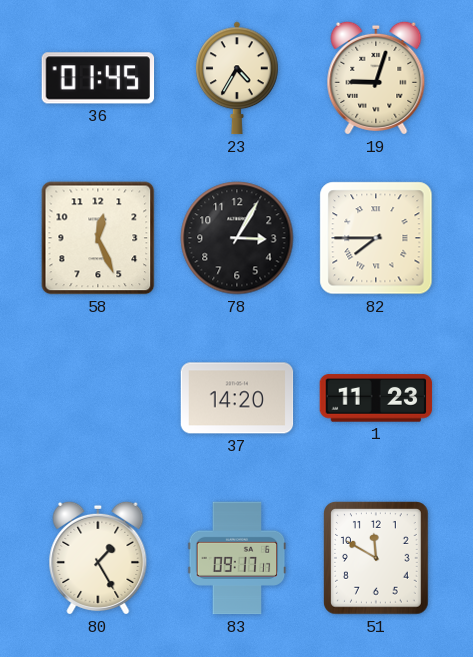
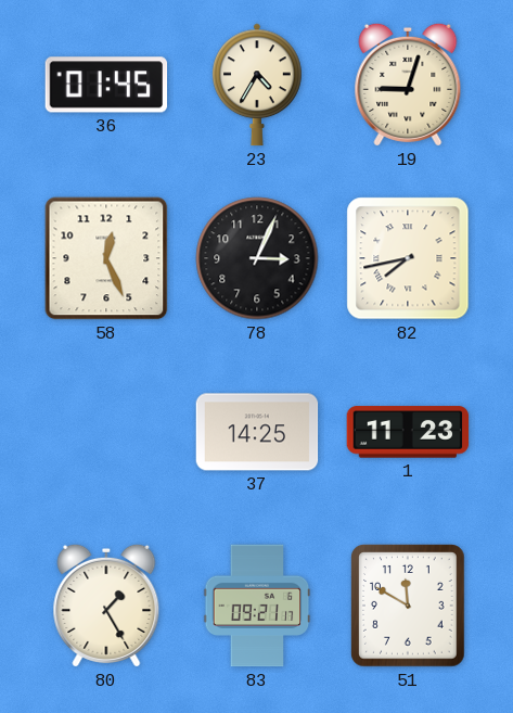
78: 3:05 -> 3:04 (257, 258)
82: 7:45 -> 7:43 (408, 258)
37: 14:20 -> 14:25 (257, 432)
83: 09:17 -> 09:21 (257, 606)
